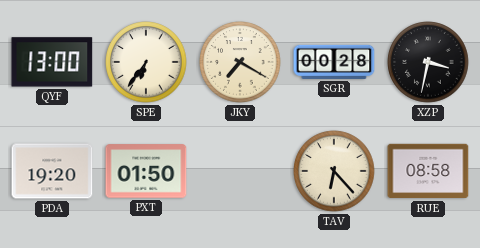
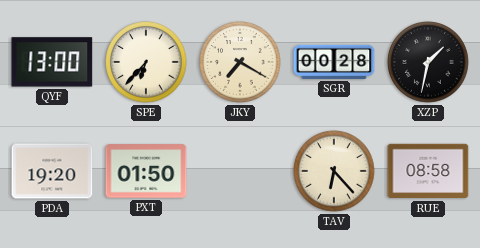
SPE: 6:36 -> 6:37 (146, 62)
XZP: 3:32 -> 1:32 (428, 62)
